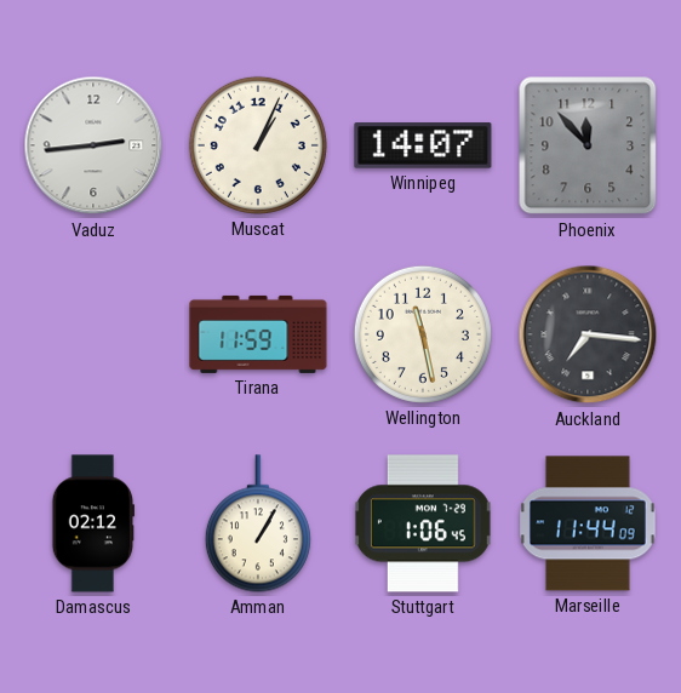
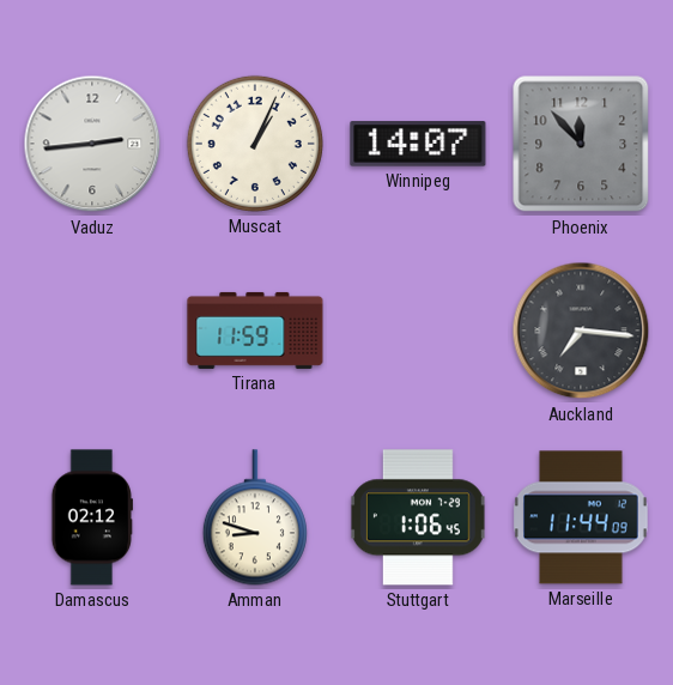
Wellington: 11:28 -> none (423, 334)
Amman: 1:05 -> 8:48 (255, 517)
